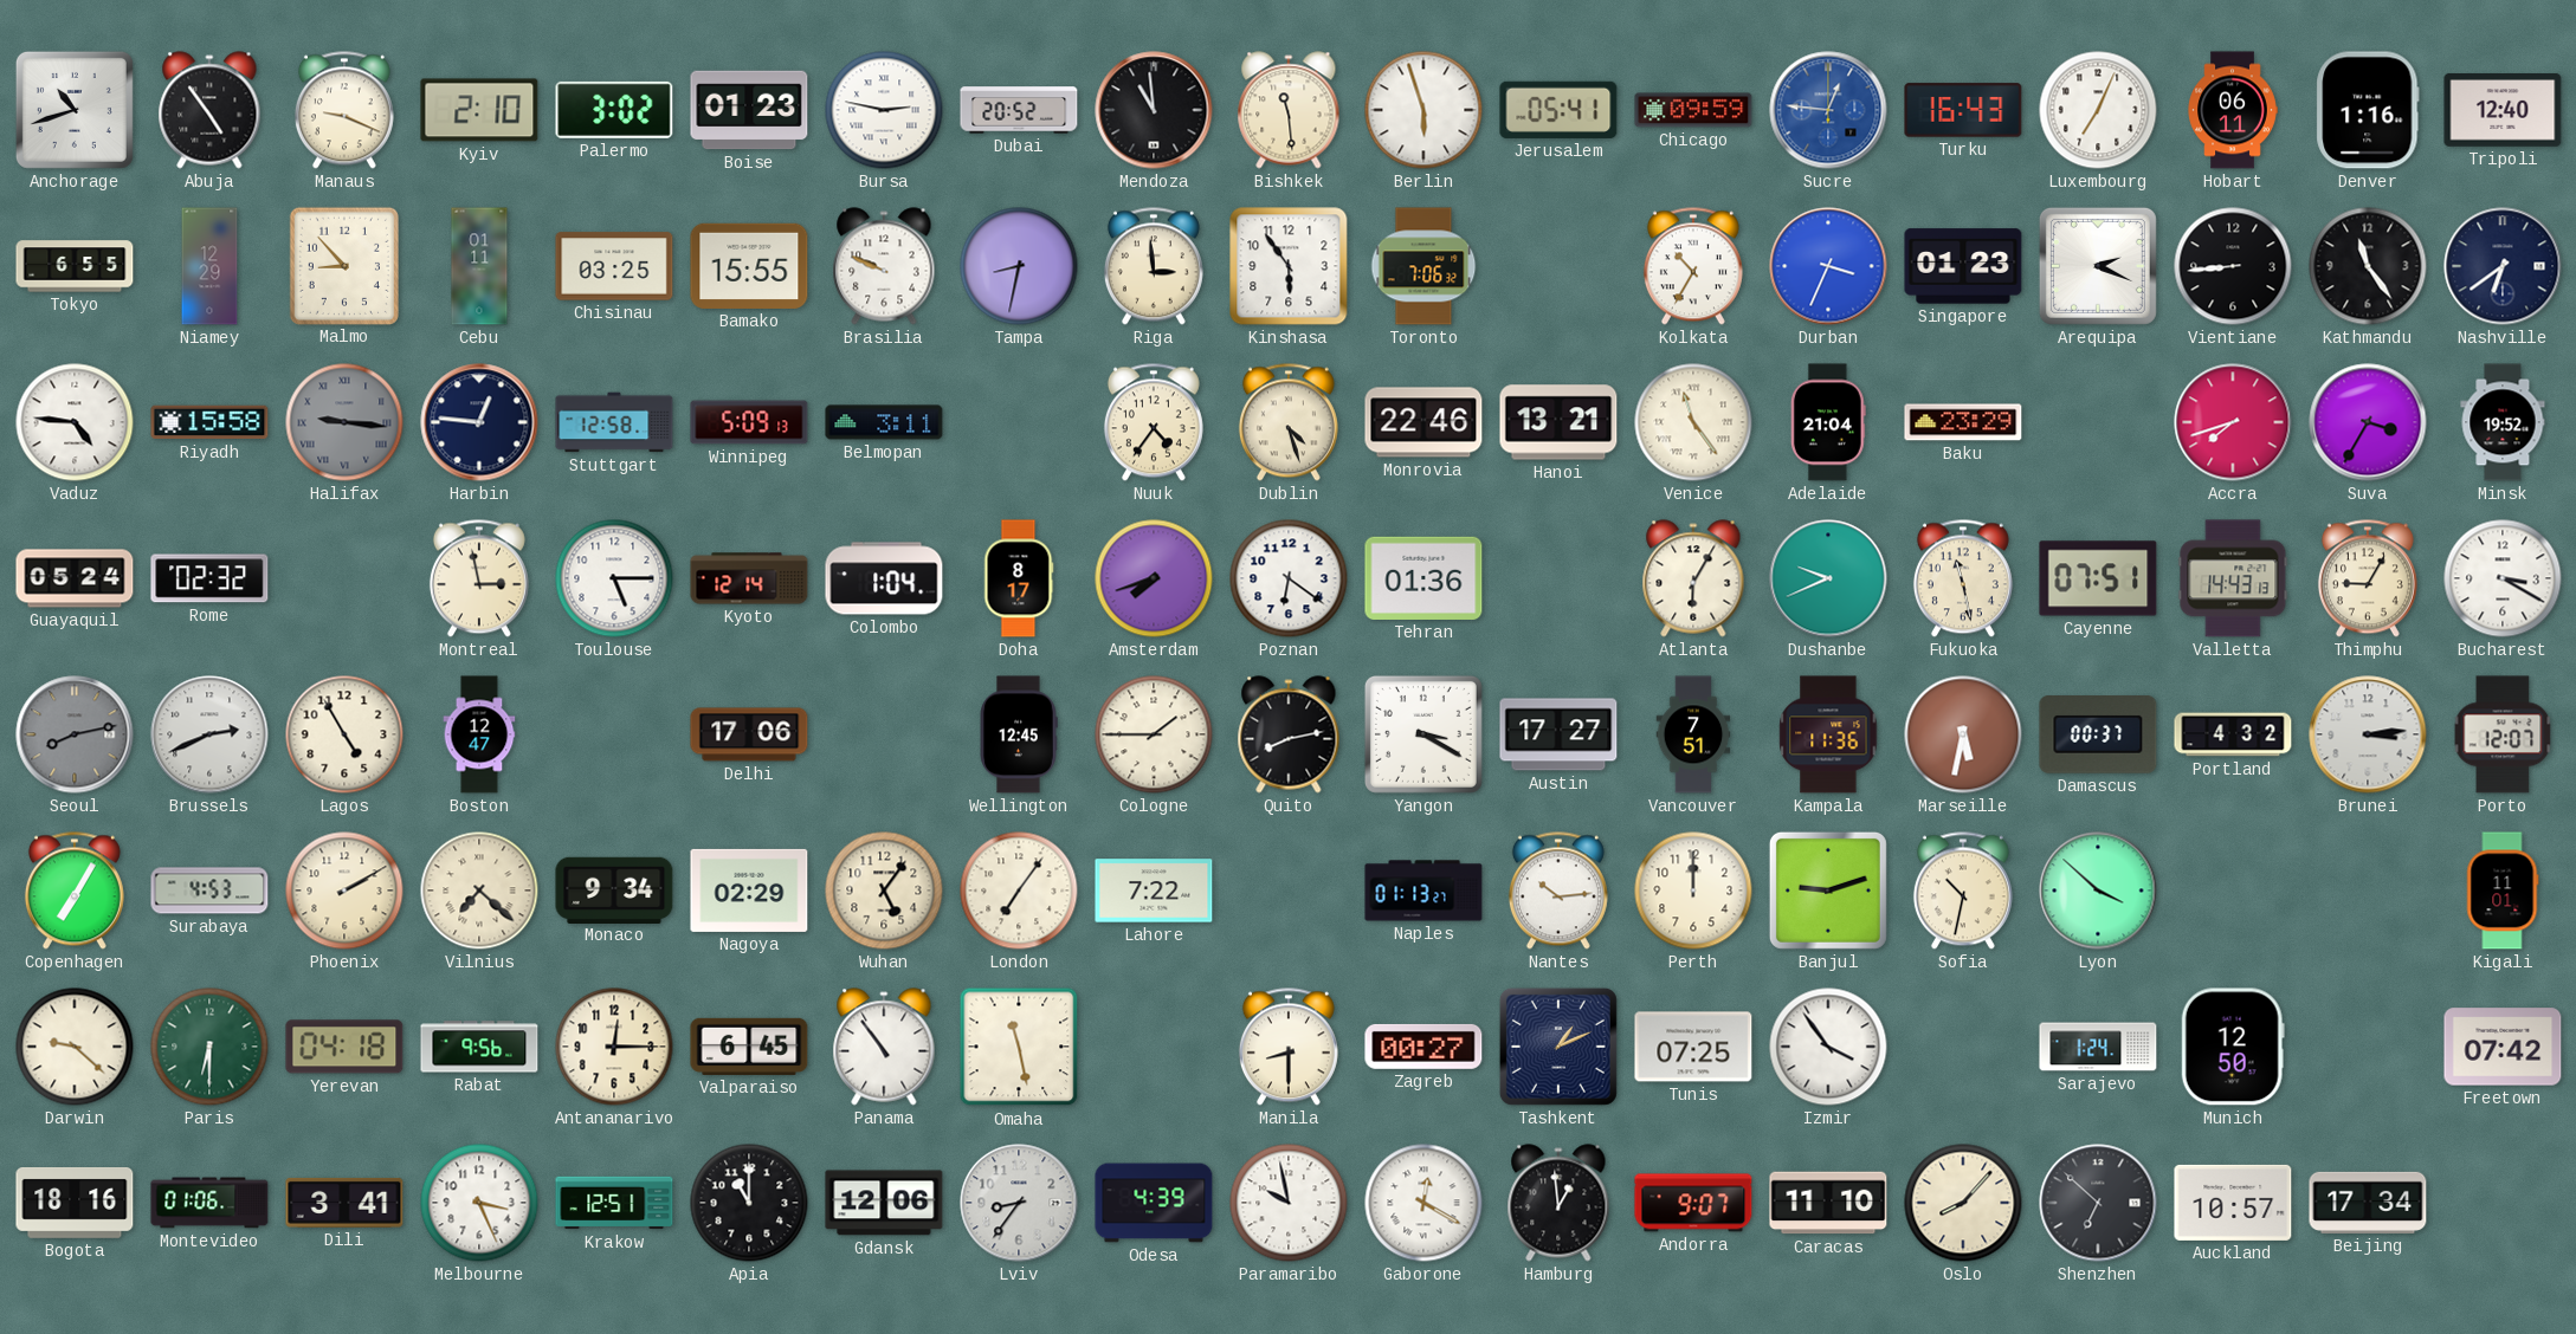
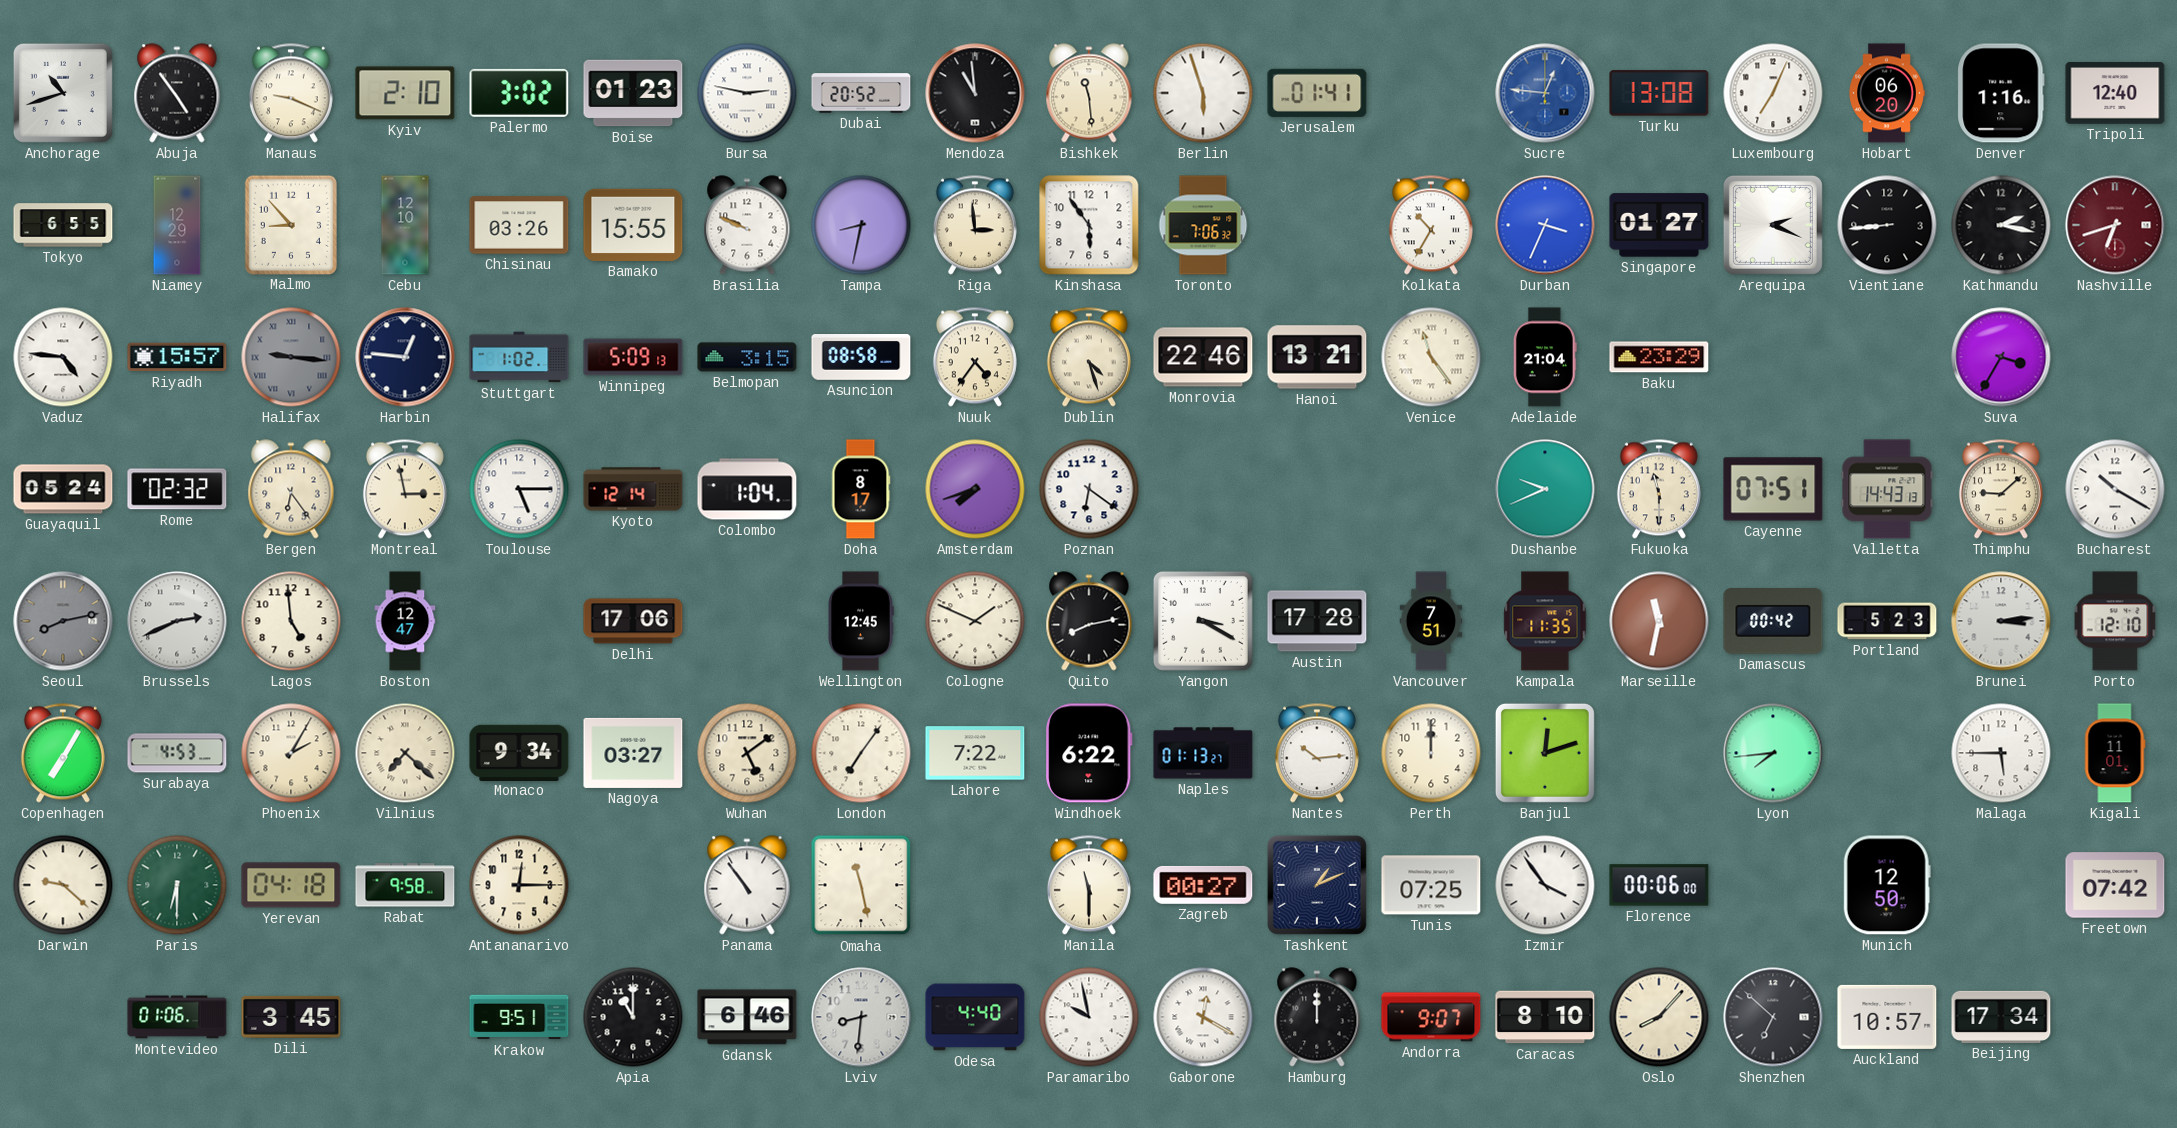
Jerusalem: 05:41 -> 01:41 (1317, 93)
Chicago: 09:59 -> none (1693, 110)
Turku: 16:43 -> 13:08 (1659, 93)
Hobart: 06:11 -> 06:20 (1887, 93)
Cebu: 01:11 -> 12:10 (405, 225)
Chisinau: 03:25 -> 03:26 (519, 225)
Singapore: 01:23 -> 01:27 (1659, 225)
Kathmandu: 11:24 -> 2:17 (2001, 225)
Nashville: 6:39 -> 6:42 (2115, 225)
Nashville dial: navy -> burgundy (2115, 225)
Riyadh: 15:58 -> 15:57 (177, 357)
Stuttgart: 12:58 -> 1:02 (519, 357)
Belmopan: 3:11 -> 3:15 (747, 357)
Asuncion: none -> 08:58 (861, 358)
Accra: 7:42 -> none (2233, 422)
Minsk: 19:52 -> none (2503, 422)
Bergen: none -> 6:24 (291, 489)
Tehran: 01:36 -> none (1423, 578)
Atlanta: 6:05 -> none (1693, 578)
Fukuoka: 11:28 -> 11:30 (1659, 489)
Thimphu: 9:05 -> 9:08 (2001, 489)
Bucharest: 3:20 -> 10:20 (2115, 489)
Lagos: 4:55 -> 4:59 (291, 621)
Cologne: 1:45 -> 1:49 (975, 621)
Austin: 17:27 -> 17:28 (1317, 621)
Kampala: 11:36 -> 11:35 (1545, 621)
Marseille: 5:32 -> 11:32 (1659, 621)
Damascus: 00:37 -> 00:42 (1773, 622)
Portland: 4:32 -> 5:23 (1887, 621)
Porto: 12:07 -> 12:10 (2115, 621)
Phoenix: 2:10 -> 2:05 (291, 753)
Nagoya: 02:29 -> 03:27 (633, 753)
Wuhan: 5:06 -> 5:09 (747, 753)
Windhoek: none -> 6:22 (1089, 753)
Banjul: 9:12 -> 12:12 (1545, 753)
Sofia: 10:32 -> none (1963, 891)
Lyon: 3:52 -> 7:44 (1773, 753)
Malaga: none -> 5:45 (2001, 753)
Rabat: 9:56 -> 9:58 (405, 885)
Valparaiso: 6:45 -> none (749, 1047)
Manila: 8:30 -> 11:30 (1089, 885)
Florence: none -> 00:06 (1659, 885)
Sarajevo: 1:24 -> none (2098, 1047)
Bogota: 18:16 -> none (75, 1203)
Dili: 3:41 -> 3:45 (291, 1017)
Melbourne: 3:26 -> none (479, 1203)
Krakow: 12:51 -> 9:51 (519, 1017)
Gdansk: 12:06 -> 6:46 (747, 1017)
Lviv: 8:36 -> 8:31 (861, 1017)
Odesa: 4:39 -> 4:40 (975, 1017)
Hamburg: 12:59 -> 12:00 (1317, 1017)
Caracas: 11:10 -> 8:10 (1545, 1017)
